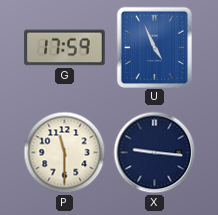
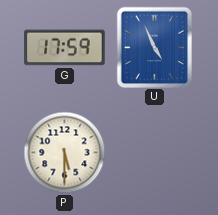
P: 11:30 -> 5:30 (65, 153)
X: 9:16 -> none (155, 153)
